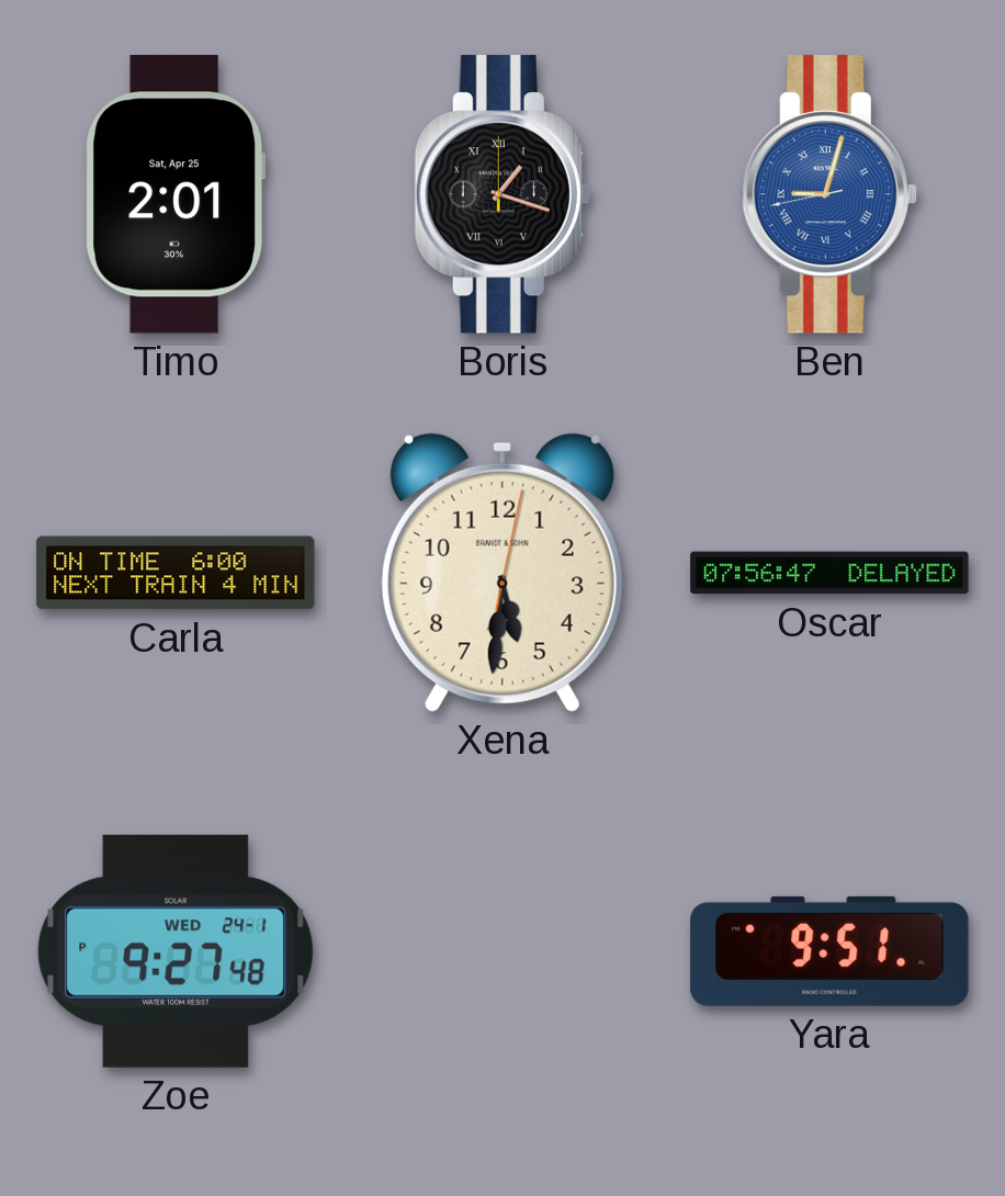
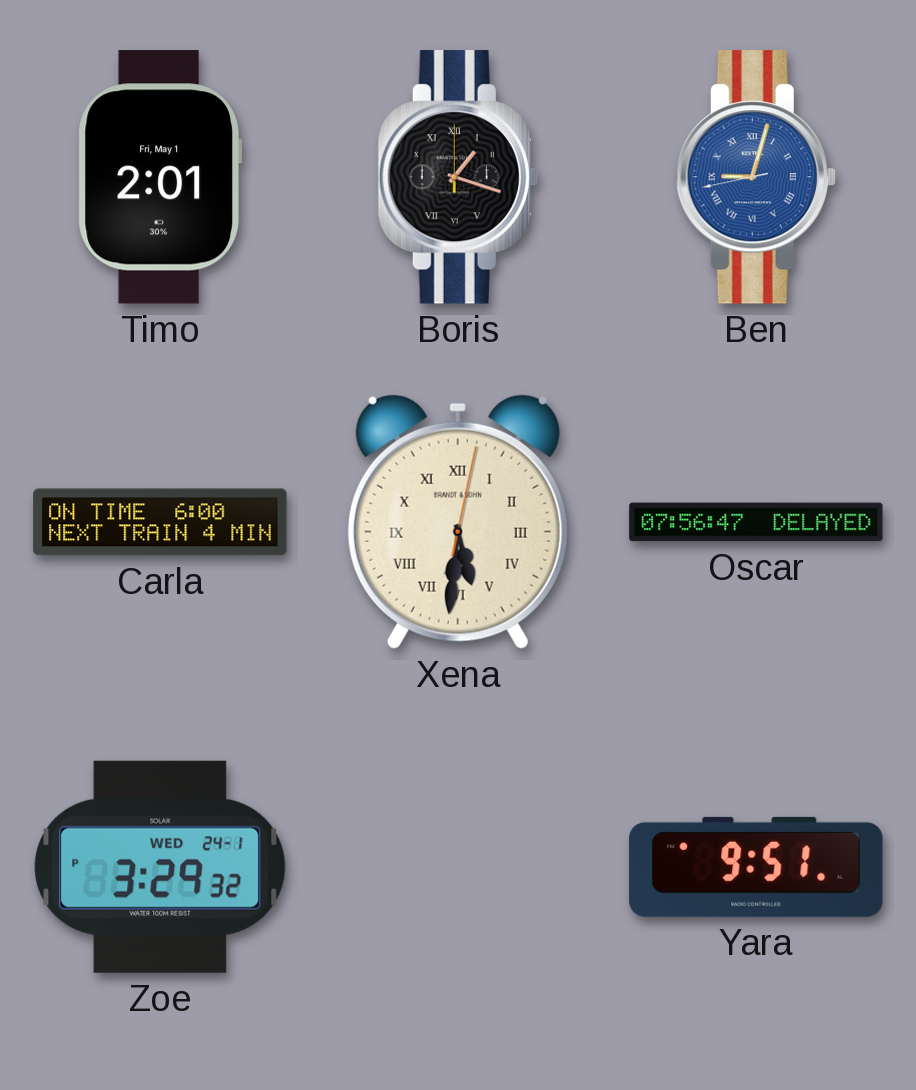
Timo date: Sat, Apr 25 -> Fri, May 1 (159, 177)
Xena numerals: Arabic -> Roman (458, 522)
Zoe: 9:27 -> 3:29 (160, 867)
